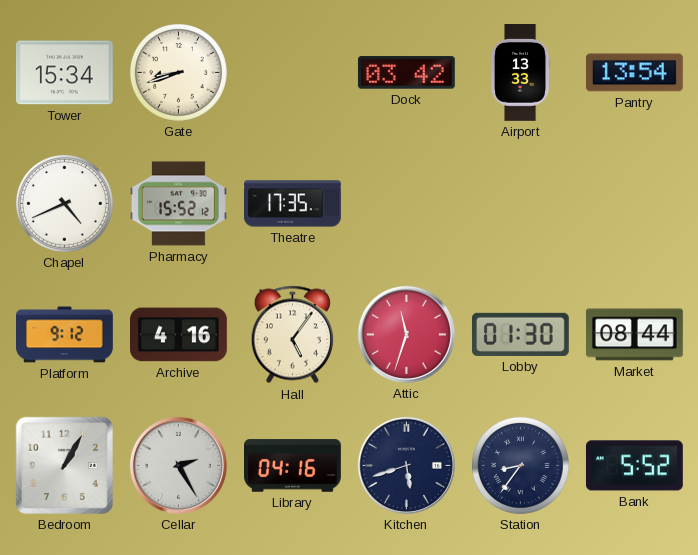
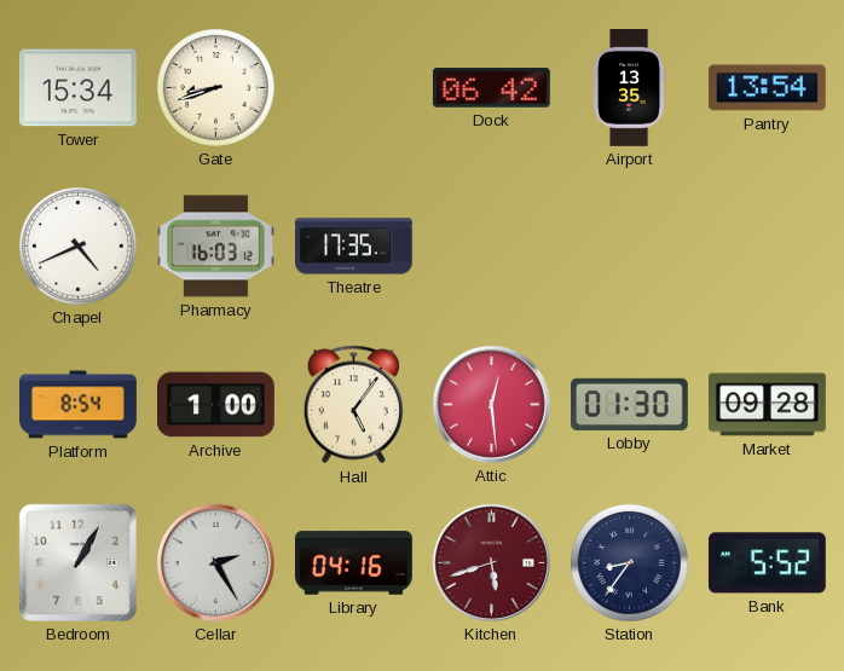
Dock: 03:42 -> 06:42 (491, 88)
Airport: 13:33 -> 13:35 (629, 88)
Pharmacy: 15:52 -> 16:03 (216, 247)
Platform: 9:12 -> 8:54 (79, 405)
Archive: 4:16 -> 1:00 (216, 405)
Attic: 11:33 -> 12:29 (491, 404)
Market: 08:44 -> 09:28 (768, 405)
Kitchen dial: navy -> burgundy (491, 562)
